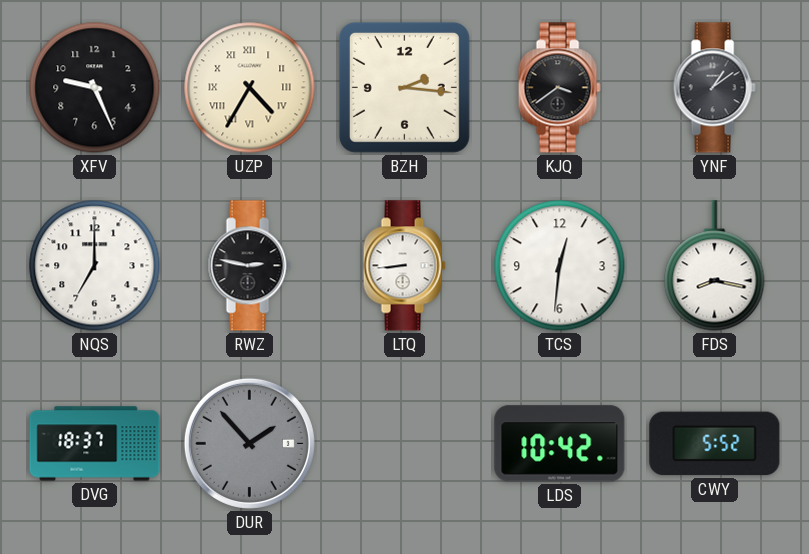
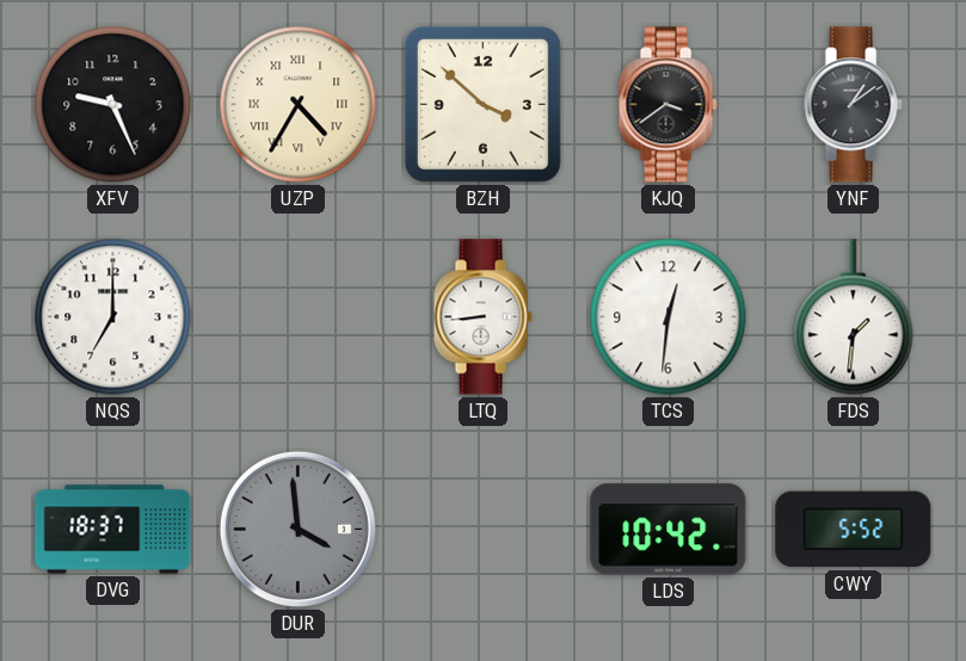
BZH: 2:16 -> 3:52 (482, 104)
RWZ: 2:47 -> none (249, 266)
FDS: 8:17 -> 1:31 (854, 317)
DUR: 1:53 -> 3:59 (297, 529)
